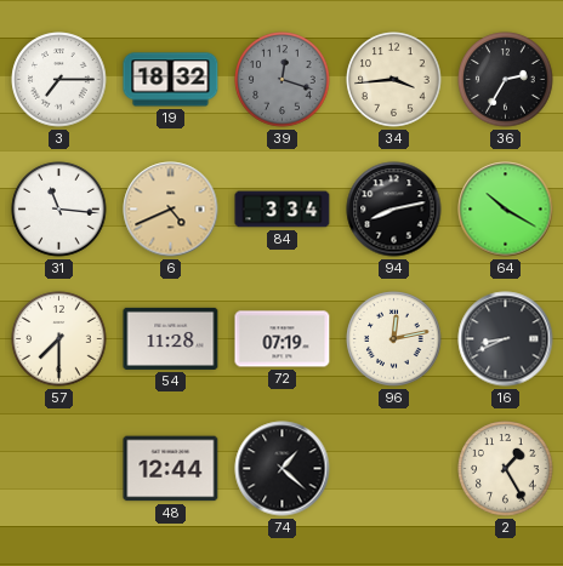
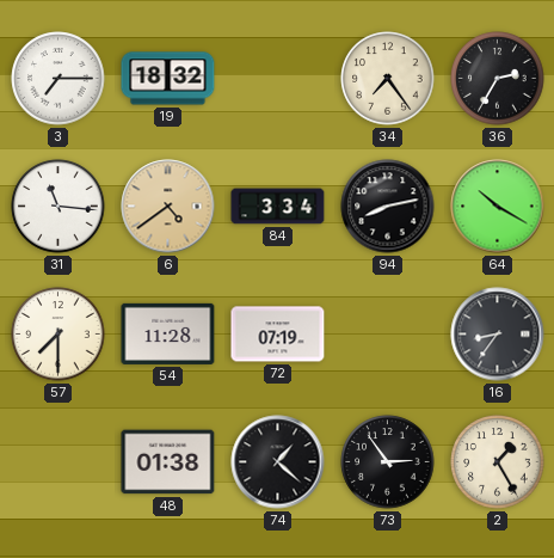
39: 12:18 -> none (283, 80)
34: 3:44 -> 7:24 (388, 79)
6: 4:41 -> 4:39 (168, 207)
96: 12:13 -> none (394, 339)
16: 8:41 -> 8:36 (498, 335)
48: 12:44 -> 01:38 (168, 462)
73: none -> 2:54 (388, 462)
